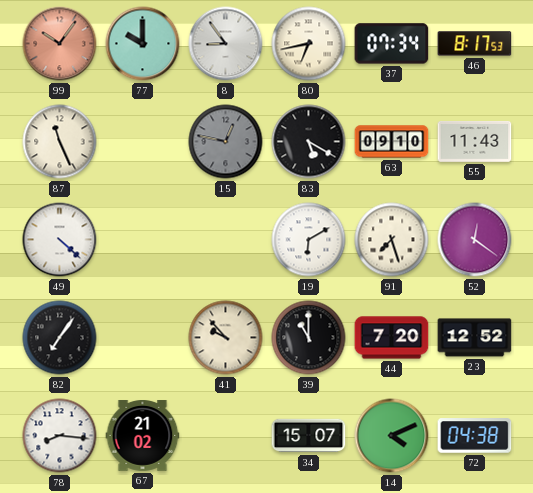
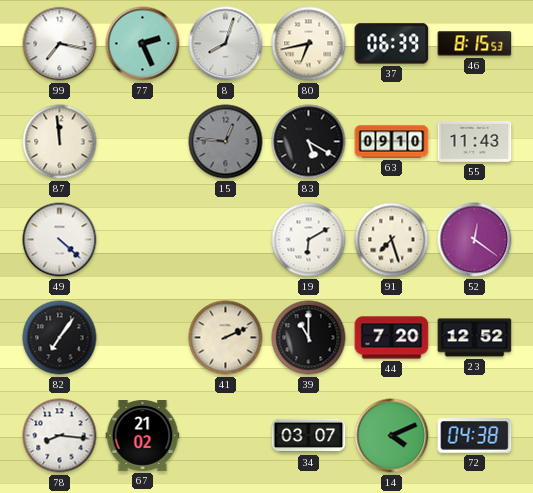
99: 10:06 -> 7:17 (60, 44)
99 dial: salmon -> white (60, 44)
77: 10:00 -> 2:26 (143, 44)
8: 8:54 -> 8:03 (226, 44)
37: 07:34 -> 06:39 (392, 44)
46: 8:17 -> 8:15 (475, 44)
87: 11:26 -> 11:59 (60, 142)
15: 12:47 -> 12:46 (226, 142)
41: 9:53 -> 2:11 (226, 338)
34: 15:07 -> 03:07 (309, 436)
